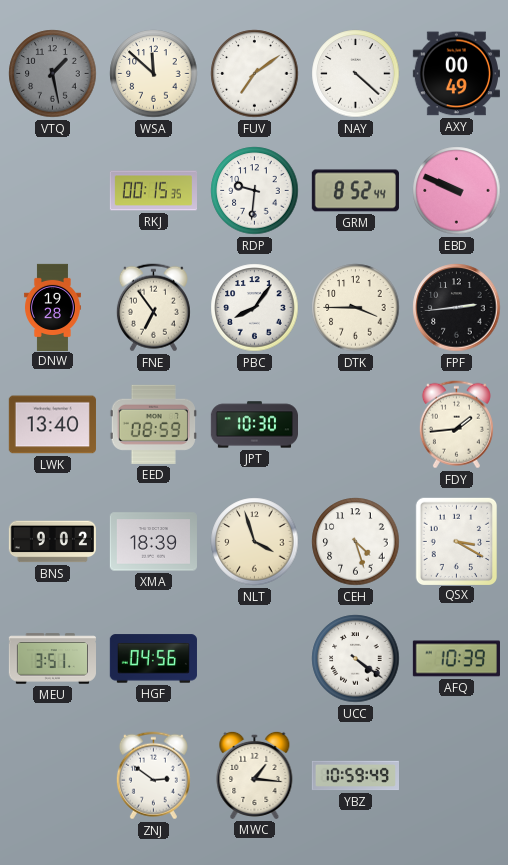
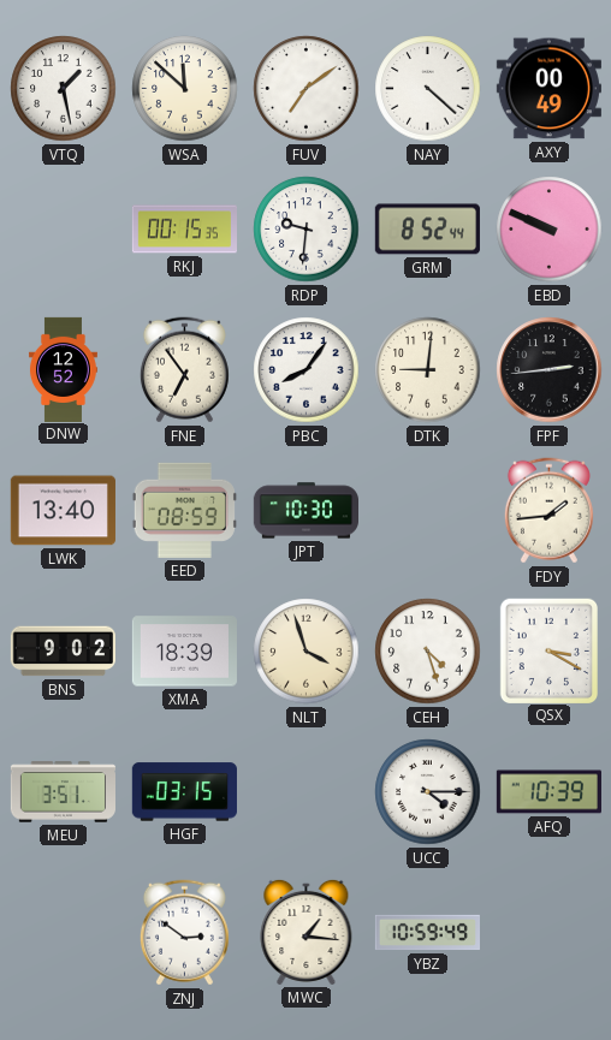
VTQ dial: grey -> white (64, 89)
DNW: 19:28 -> 12:52 (63, 369)
DTK: 3:45 -> 9:01 (428, 370)
HGF: 04:56 -> 03:15 (184, 792)
UCC: 4:21 -> 4:15 (428, 792)
